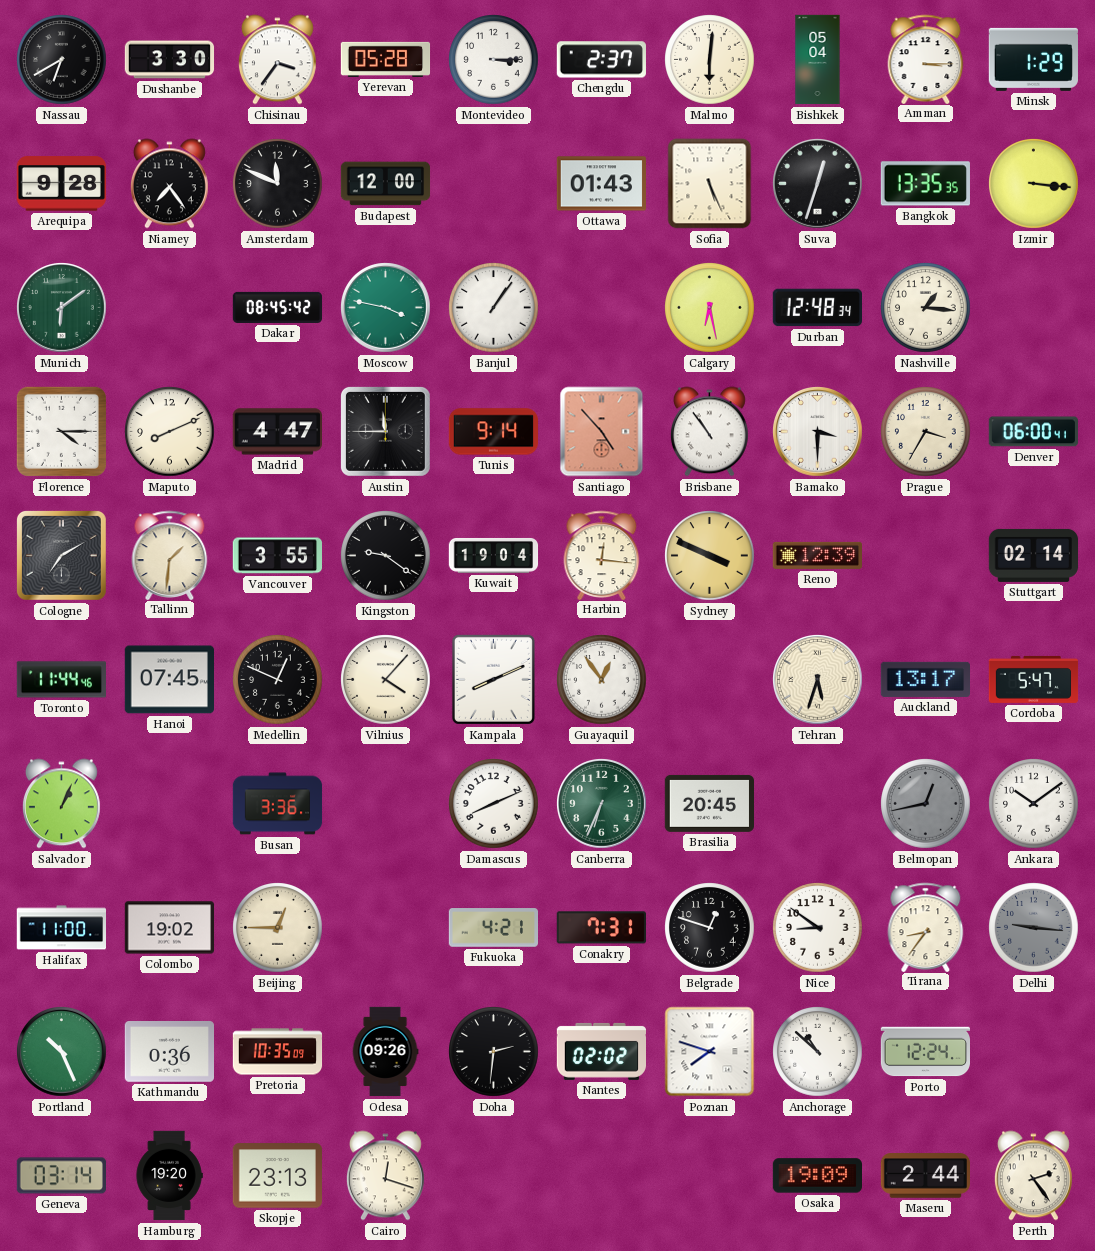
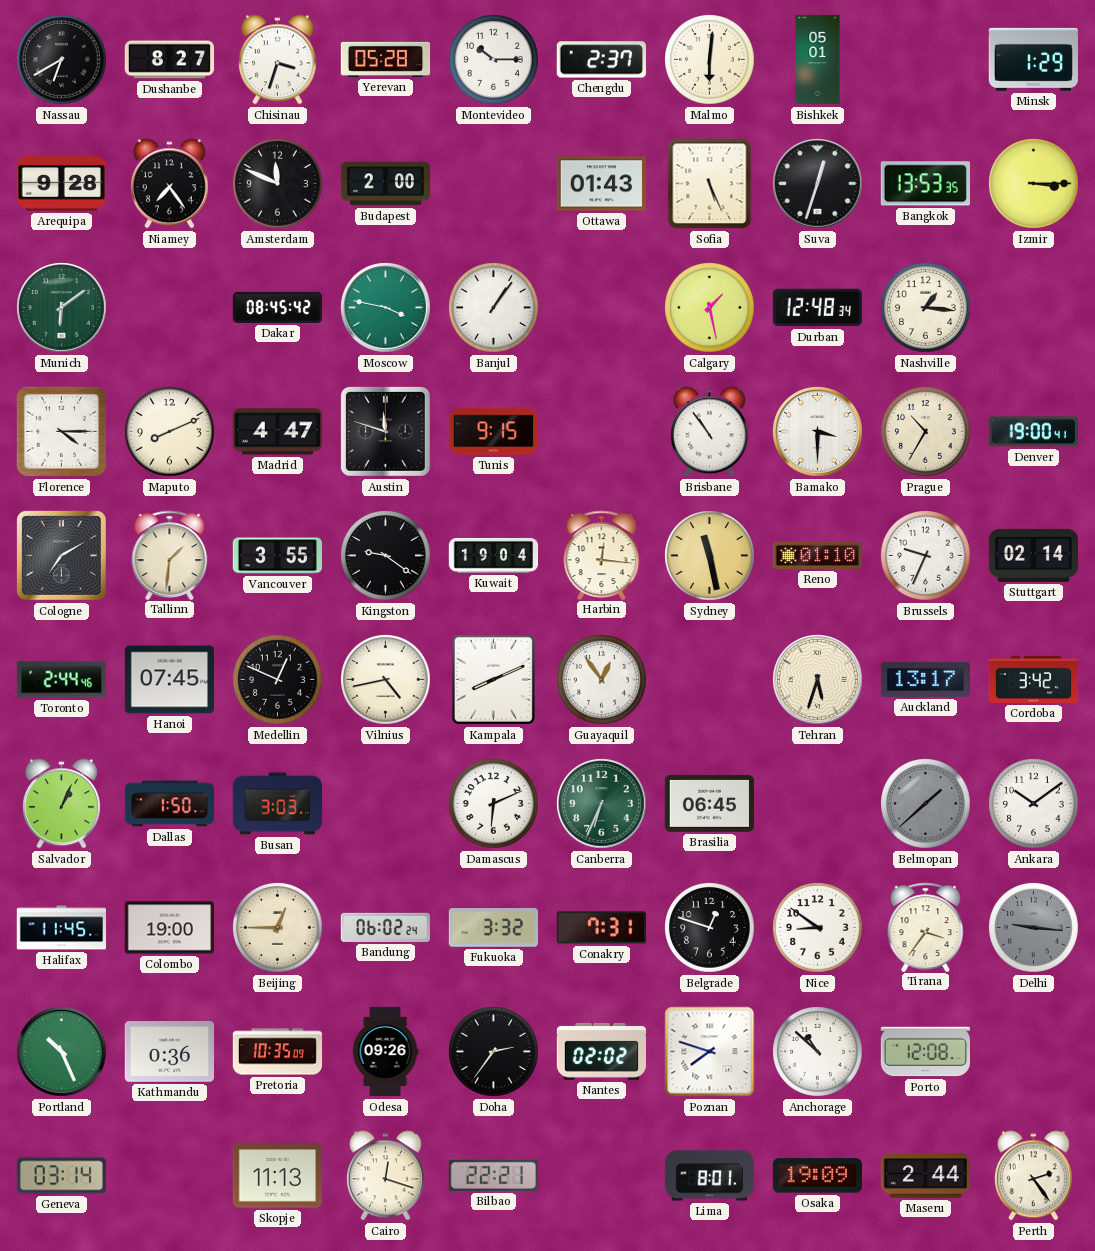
Dushanbe: 3:30 -> 8:27 (170, 60)
Chisinau: 3:36 -> 3:33 (277, 60)
Montevideo: 3:15 -> 10:15 (494, 60)
Bishkek: 05:04 -> 05:01 (818, 60)
Amman: 3:15 -> none (926, 59)
Budapest: 12:00 -> 2:00 (386, 184)
Bangkok: 13:35 -> 13:53 (925, 184)
Izmir: 3:16 -> 3:15 (1034, 184)
Calgary: 6:28 -> 1:28 (710, 308)
Austin: 11:45 -> 11:48 (385, 431)
Tunis: 9:14 -> 9:15 (493, 432)
Santiago: 4:53 -> none (602, 432)
Prague: 3:35 -> 10:35 (926, 432)
Denver: 06:00 -> 19:00 (1033, 432)
Sydney: 3:49 -> 11:28 (710, 556)
Reno: 12:39 -> 01:10 (817, 555)
Brussels: none -> 9:34 (926, 556)
Toronto: 11:44 -> 2:44 (61, 680)
Vilnius: 4:07 -> 4:43 (386, 680)
Cordoba: 5:47 -> 3:42 (1034, 679)
Dallas: none -> 1:50 (169, 804)
Busan: 3:36 -> 3:03 (278, 804)
Damascus: 8:11 -> 6:11 (494, 804)
Brasilia: 20:45 -> 06:45 (709, 803)
Belmopan: 12:43 -> 1:38 (926, 804)
Halifax: 11:00 -> 11:45 (61, 928)
Colombo: 19:02 -> 19:00 (169, 928)
Bandung: none -> 06:02 (385, 927)
Fukuoka: 4:21 -> 3:32 (493, 928)
Tirana: 8:36 -> 3:36 (926, 927)
Doha: 2:31 -> 2:36 (494, 1052)
Porto: 12:24 -> 12:08 (925, 1052)
Hamburg: 19:20 -> none (169, 1176)
Skopje: 23:13 -> 11:13 (277, 1176)
Bilbao: none -> 22:21 (493, 1175)
Lima: none -> 8:01 (709, 1176)
